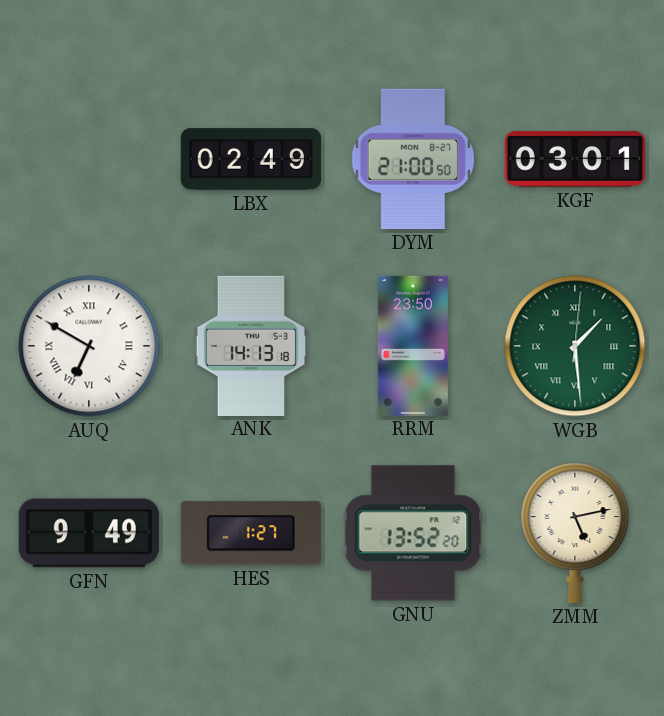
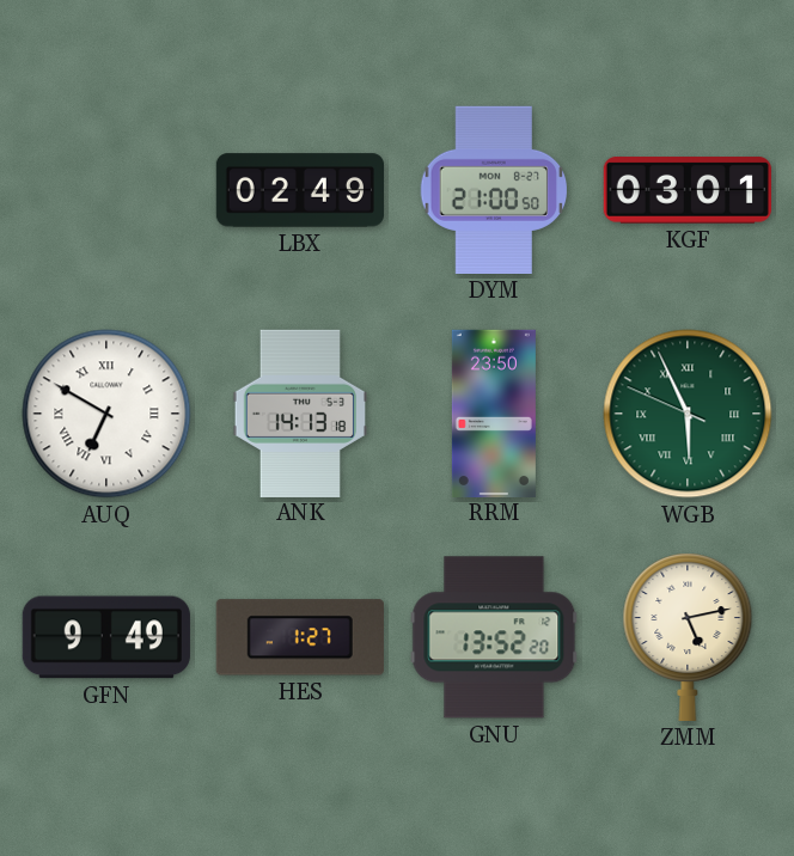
WGB: 1:29 -> 5:55 (688, 414)
